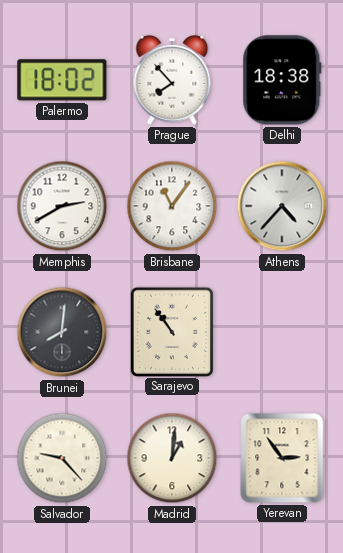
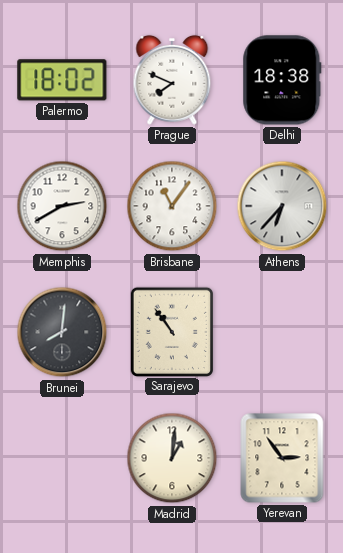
Prague: 7:53 -> 7:49 (172, 80)
Athens: 4:37 -> 6:37 (282, 206)
Salvador: 9:23 -> none (62, 458)
